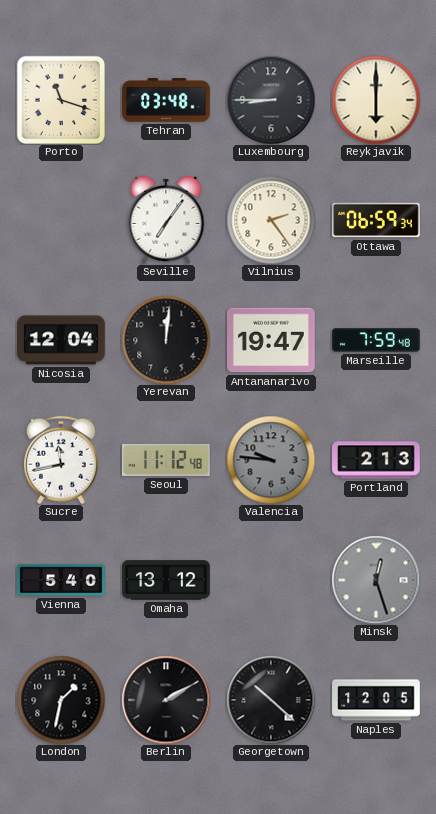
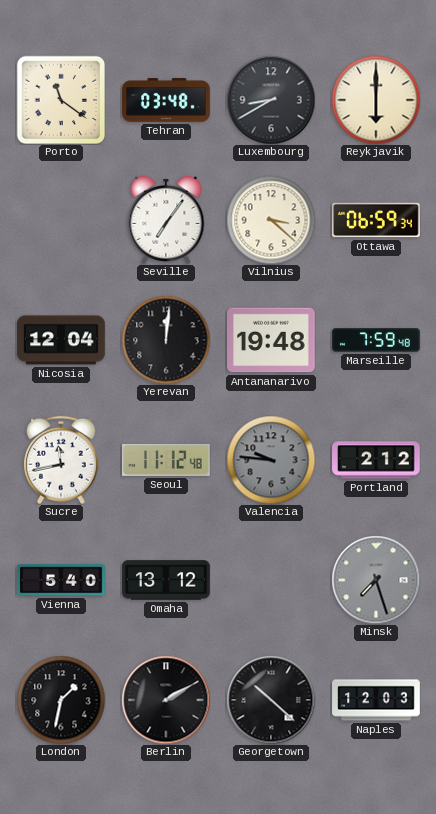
Porto: 11:18 -> 11:21 (61, 100)
Luxembourg: 8:45 -> 8:40 (271, 100)
Vilnius: 2:24 -> 3:22 (271, 220)
Antananarivo: 19:47 -> 19:48 (271, 340)
Portland: 2:13 -> 2:12 (376, 460)
Minsk: 12:27 -> 7:27 (376, 580)
Naples: 12:05 -> 12:03 (376, 700)
